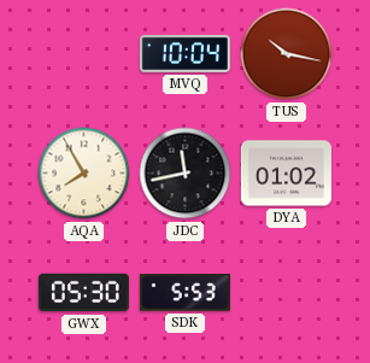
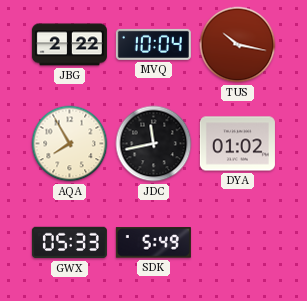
JBG: none -> 2:22 (69, 45)
GWX: 05:30 -> 05:33 (69, 243)
SDK: 5:53 -> 5:49 (153, 243)
